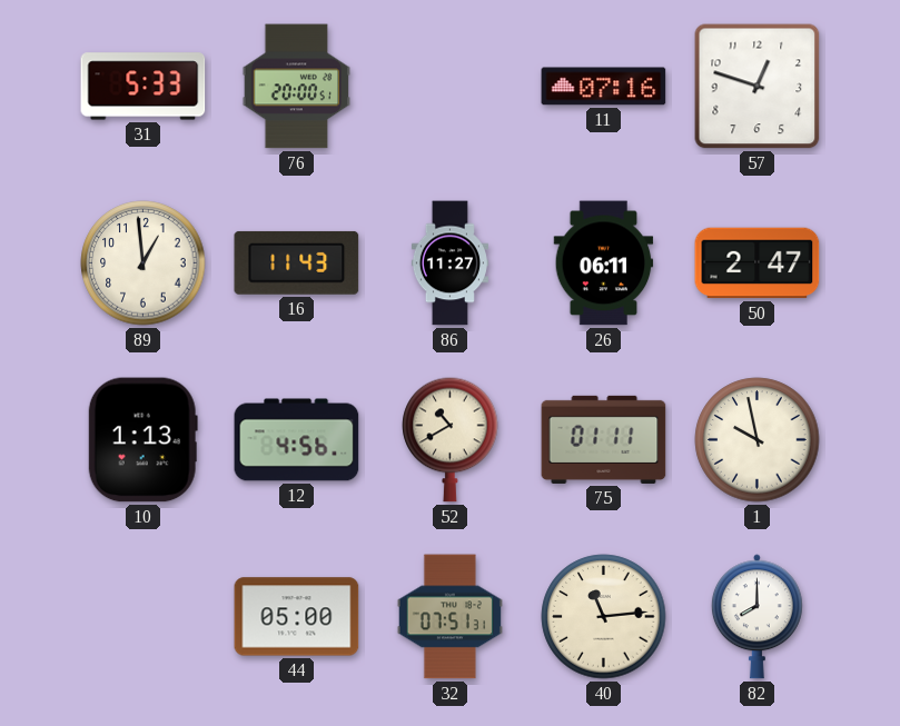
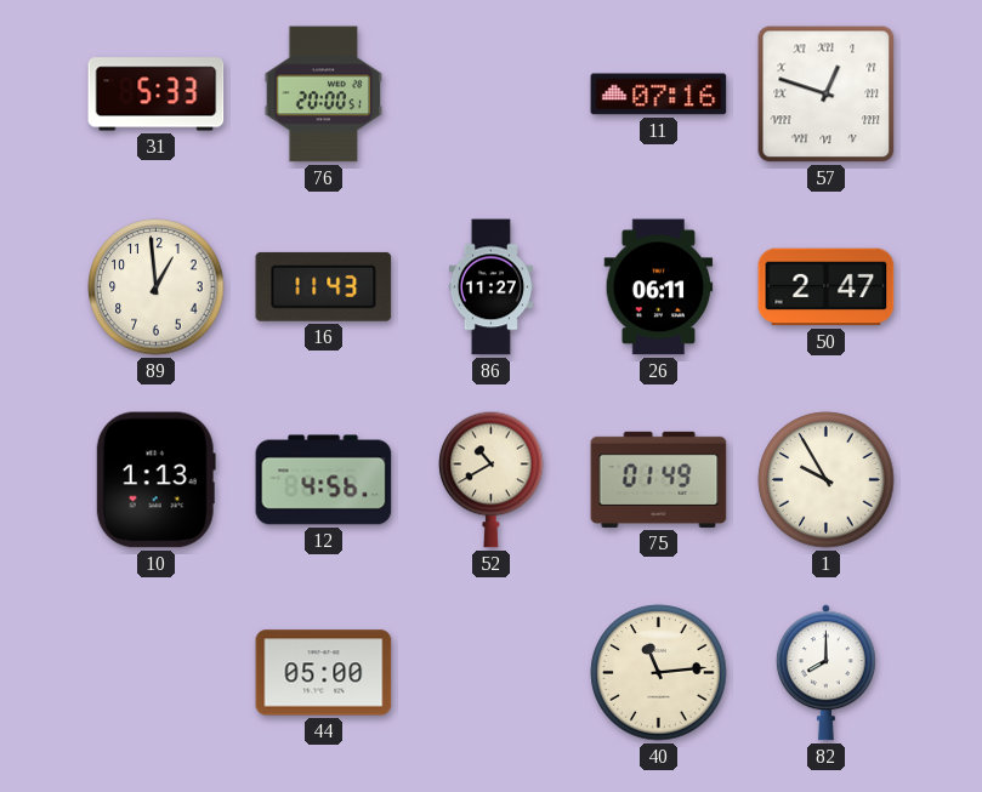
57 numerals: Arabic -> Roman (827, 95)
75: 01:11 -> 01:49 (659, 479)
1: 9:58 -> 9:55 (827, 480)
32: 07:51 -> none (449, 617)
